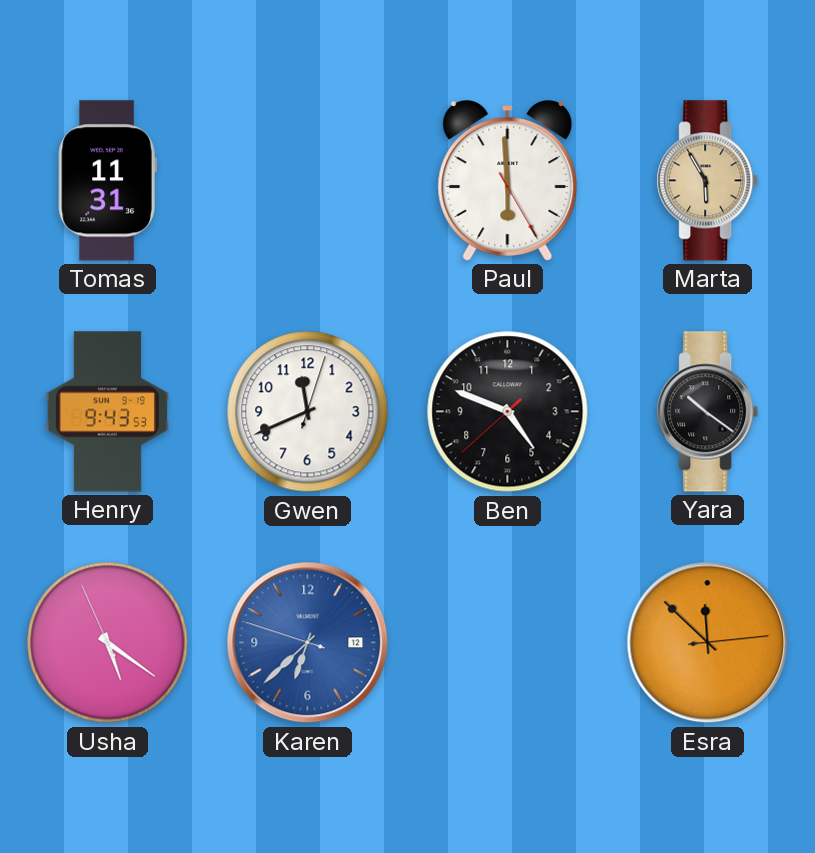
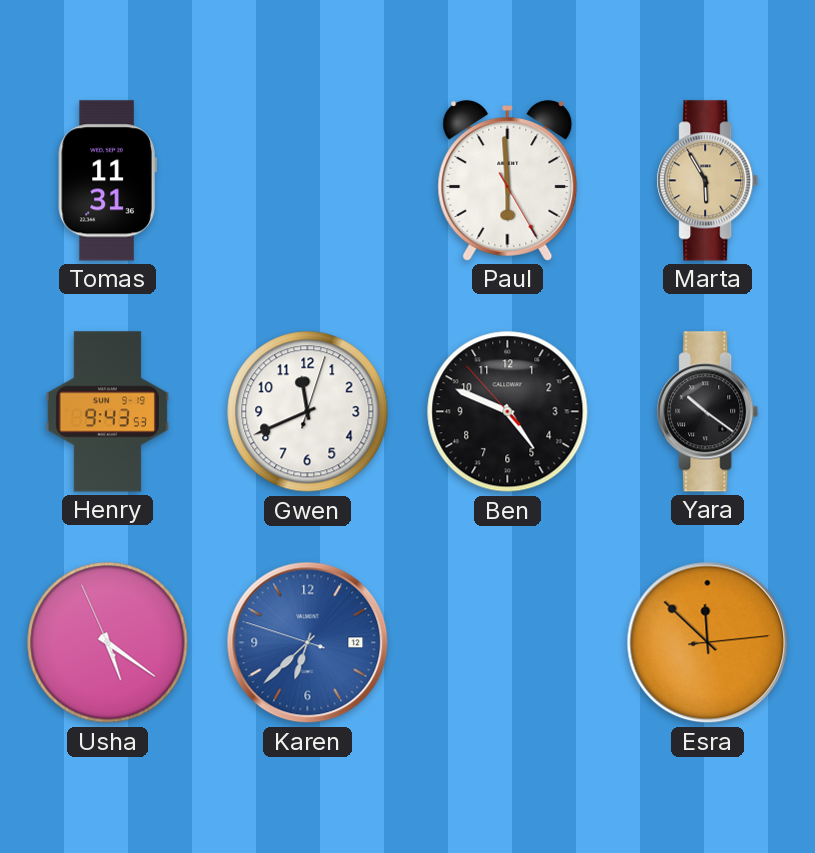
Ben: 4:48:38 -> 4:48:53 (508, 412)
